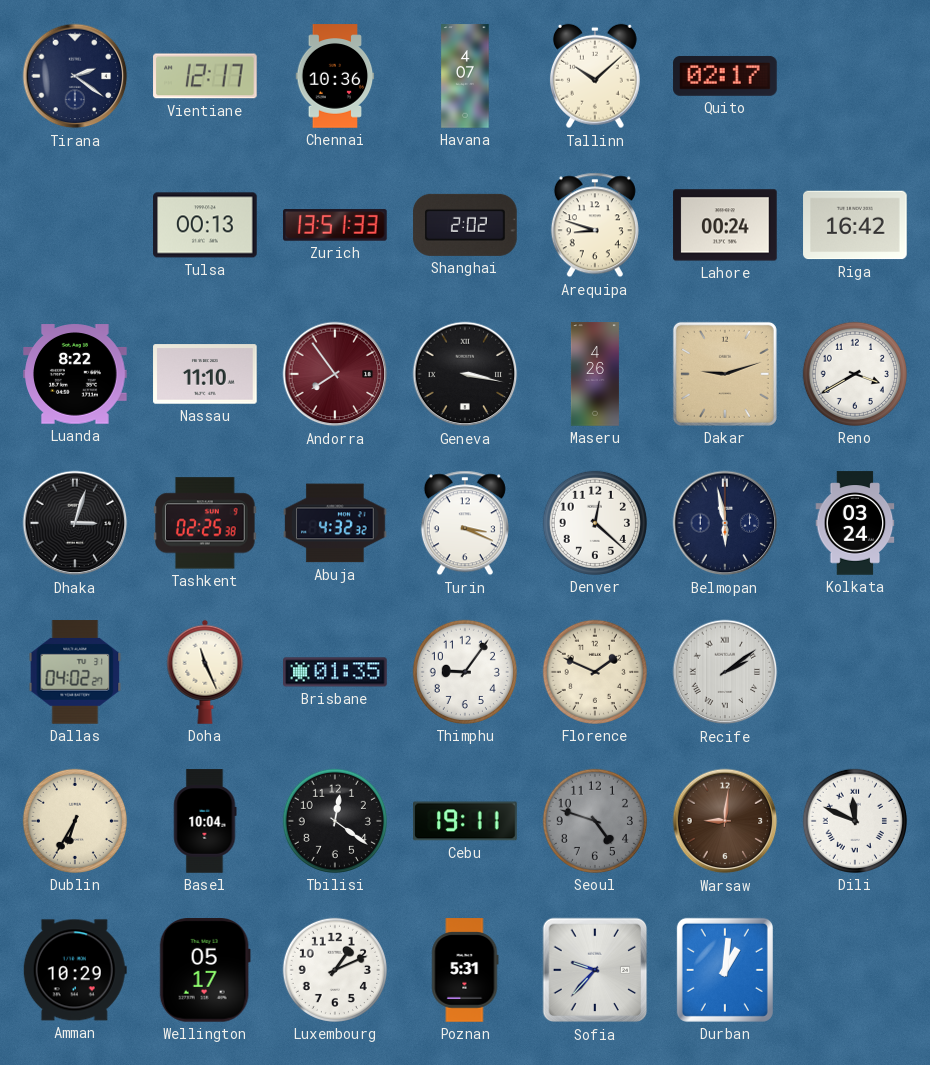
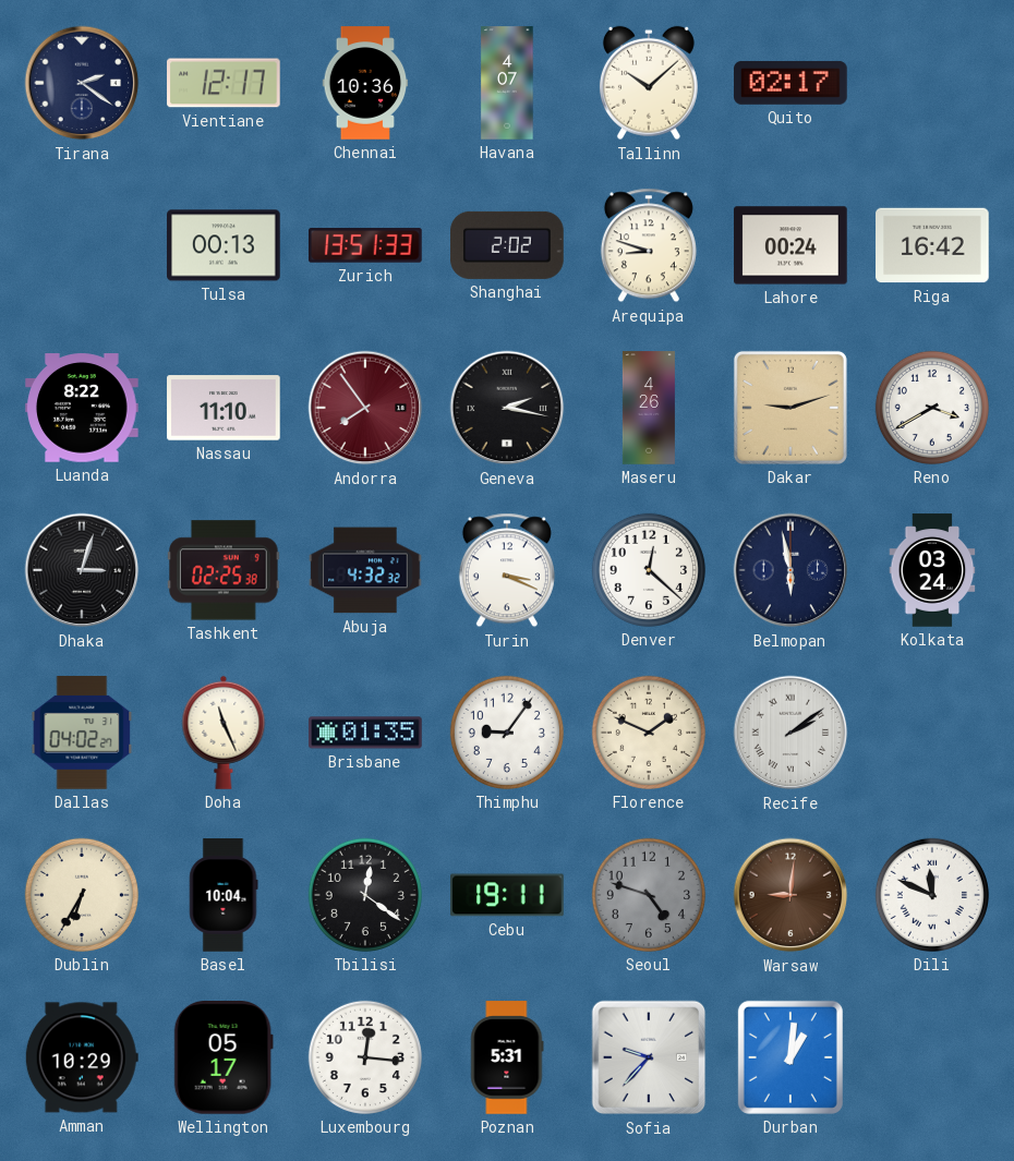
Geneva: 3:17 -> 2:17 (507, 408)
Luxembourg: 1:11 -> 12:16 (365, 1057)
